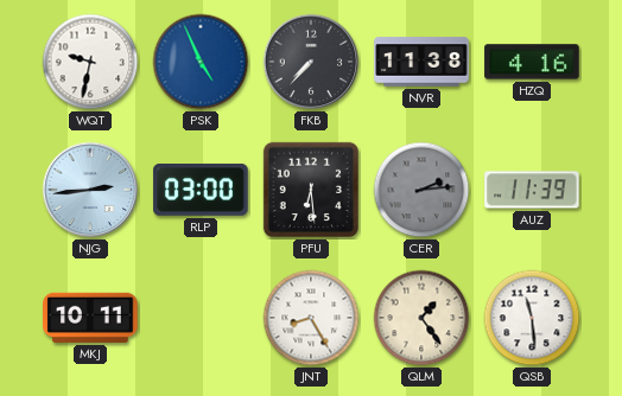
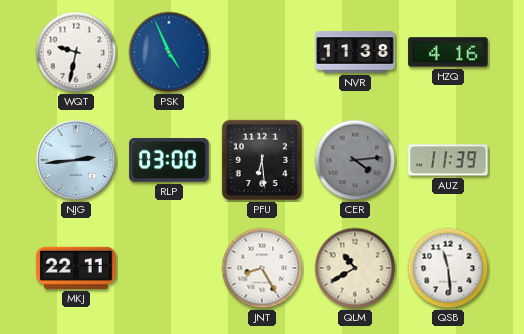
FKB: 7:37 -> none (311, 62)
CER: 2:14 -> 4:14 (355, 160)
MKJ: 10:11 -> 22:11 (76, 268)
QLM: 1:24 -> 10:40 (355, 268)
